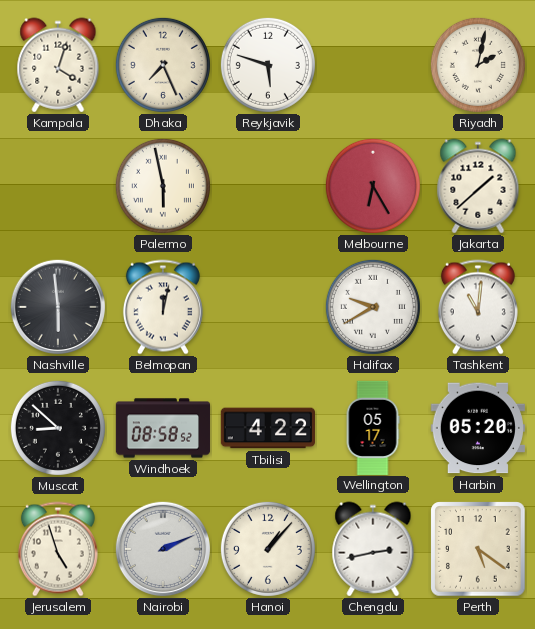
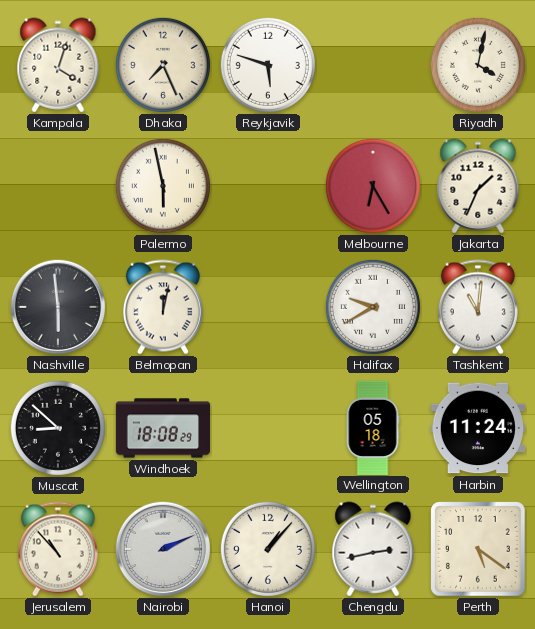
Riyadh: 2:02 -> 4:02 (478, 65)
Jakarta: 1:38 -> 1:34 (478, 186)
Windhoek: 08:58 -> 18:08 (163, 428)
Tbilisi: 4:22 -> none (268, 428)
Wellington: 05:17 -> 05:18 (373, 427)
Harbin: 05:20 -> 11:24 (478, 428)
Jerusalem: 4:57 -> 10:53 (58, 549)
